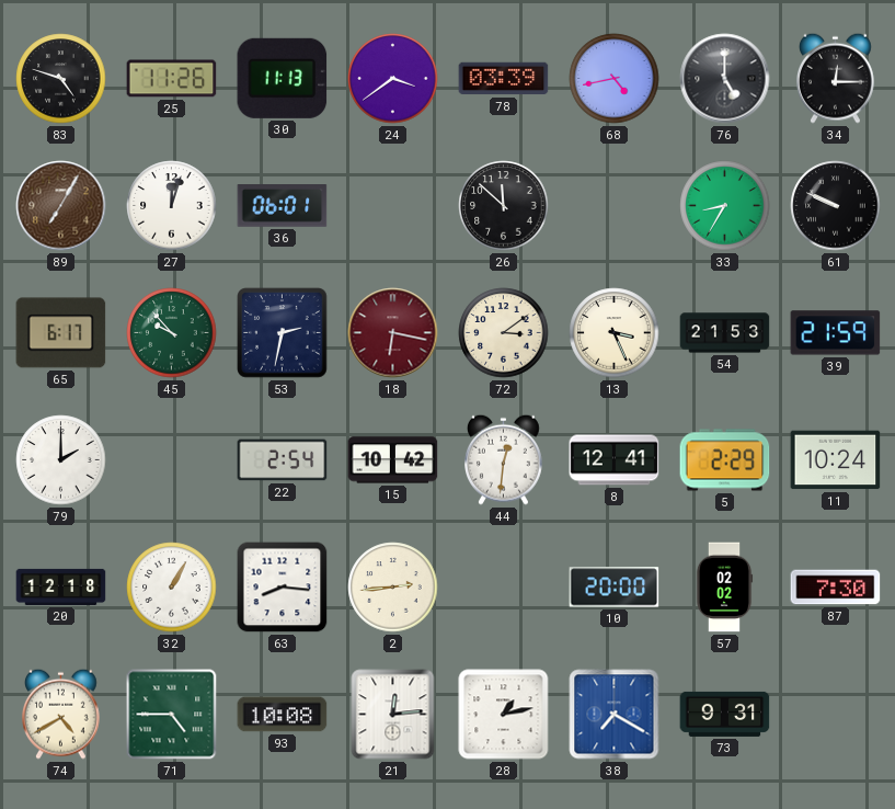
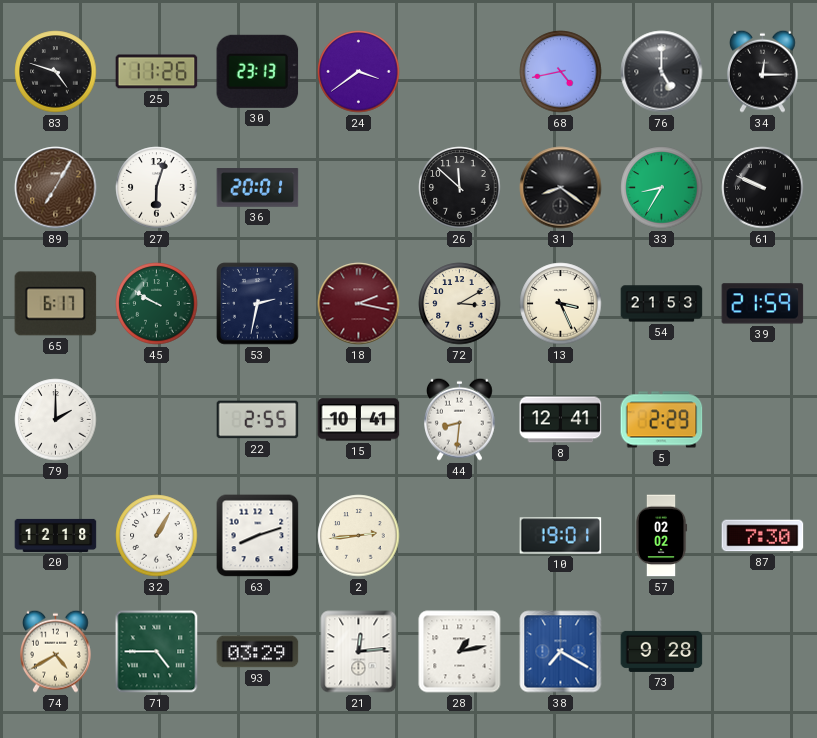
30: 11:13 -> 23:13 (258, 71)
78: 03:39 -> none (504, 79)
27: 12:03 -> 6:03 (157, 188)
36: 06:01 -> 20:01 (258, 188)
31: none -> 8:21 (561, 188)
45: 9:53 -> 9:50 (157, 304)
18: 6:17 -> 2:17 (359, 304)
72: 3:09 -> 3:10 (460, 304)
22: 2:54 -> 2:55 (258, 420)
15: 10:42 -> 10:41 (359, 420)
44: 12:31 -> 8:31 (460, 419)
11: 10:24 -> none (836, 460)
63: 8:16 -> 8:12 (258, 536)
10: 20:00 -> 19:01 (561, 536)
93: 10:08 -> 03:29 (258, 652)
73: 9:31 -> 9:28 (662, 651)
